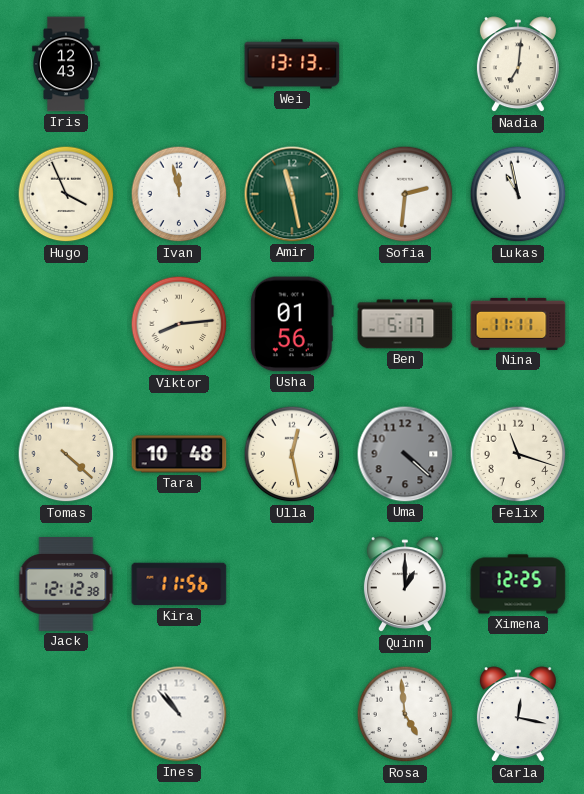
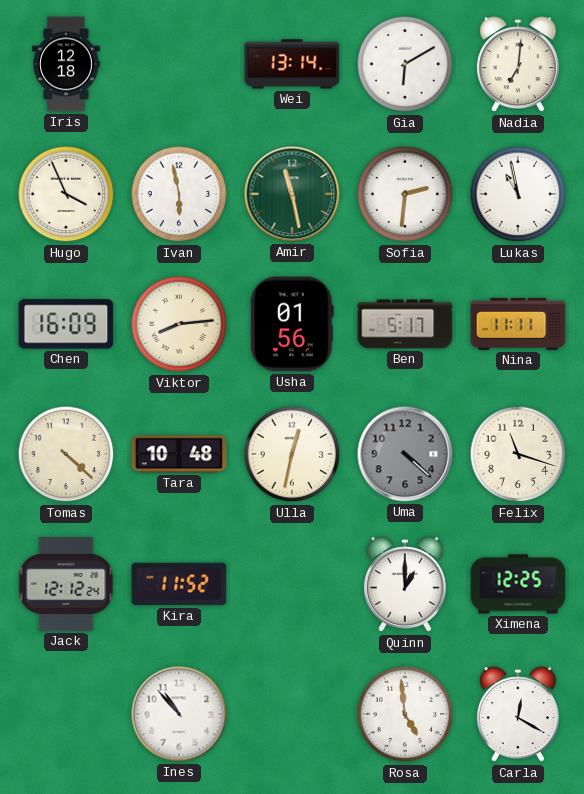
Iris: 12:43 -> 12:18 (66, 64)
Wei: 13:13 -> 13:14 (292, 64)
Gia: none -> 6:10 (405, 64)
Ivan: 11:58 -> 5:58 (179, 194)
Chen: none -> 16:09 (66, 324)
Ulla: 12:28 -> 12:32 (292, 454)
Jack: 12:12:38 -> 12:12:24 (66, 585)
Kira: 11:56 -> 11:52 (179, 584)
Carla: 12:17 -> 12:20 (518, 715)
